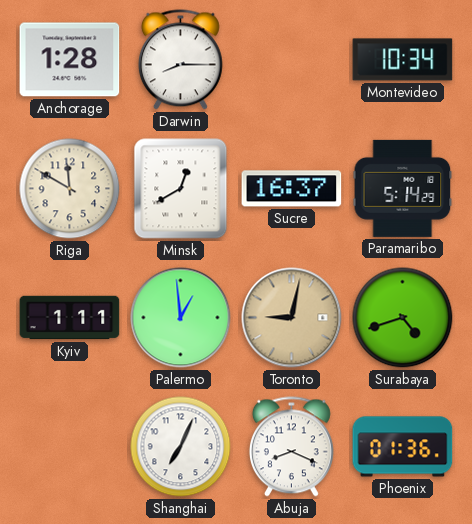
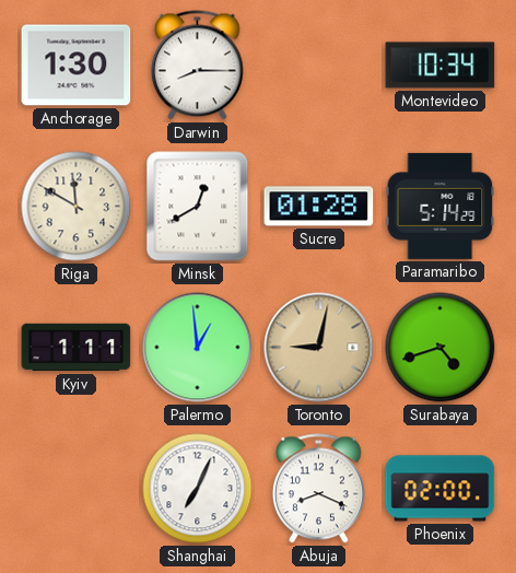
Anchorage: 1:28 -> 1:30 (77, 66)
Sucre: 16:37 -> 01:28 (319, 207)
Phoenix: 01:36 -> 02:00 (441, 489)
